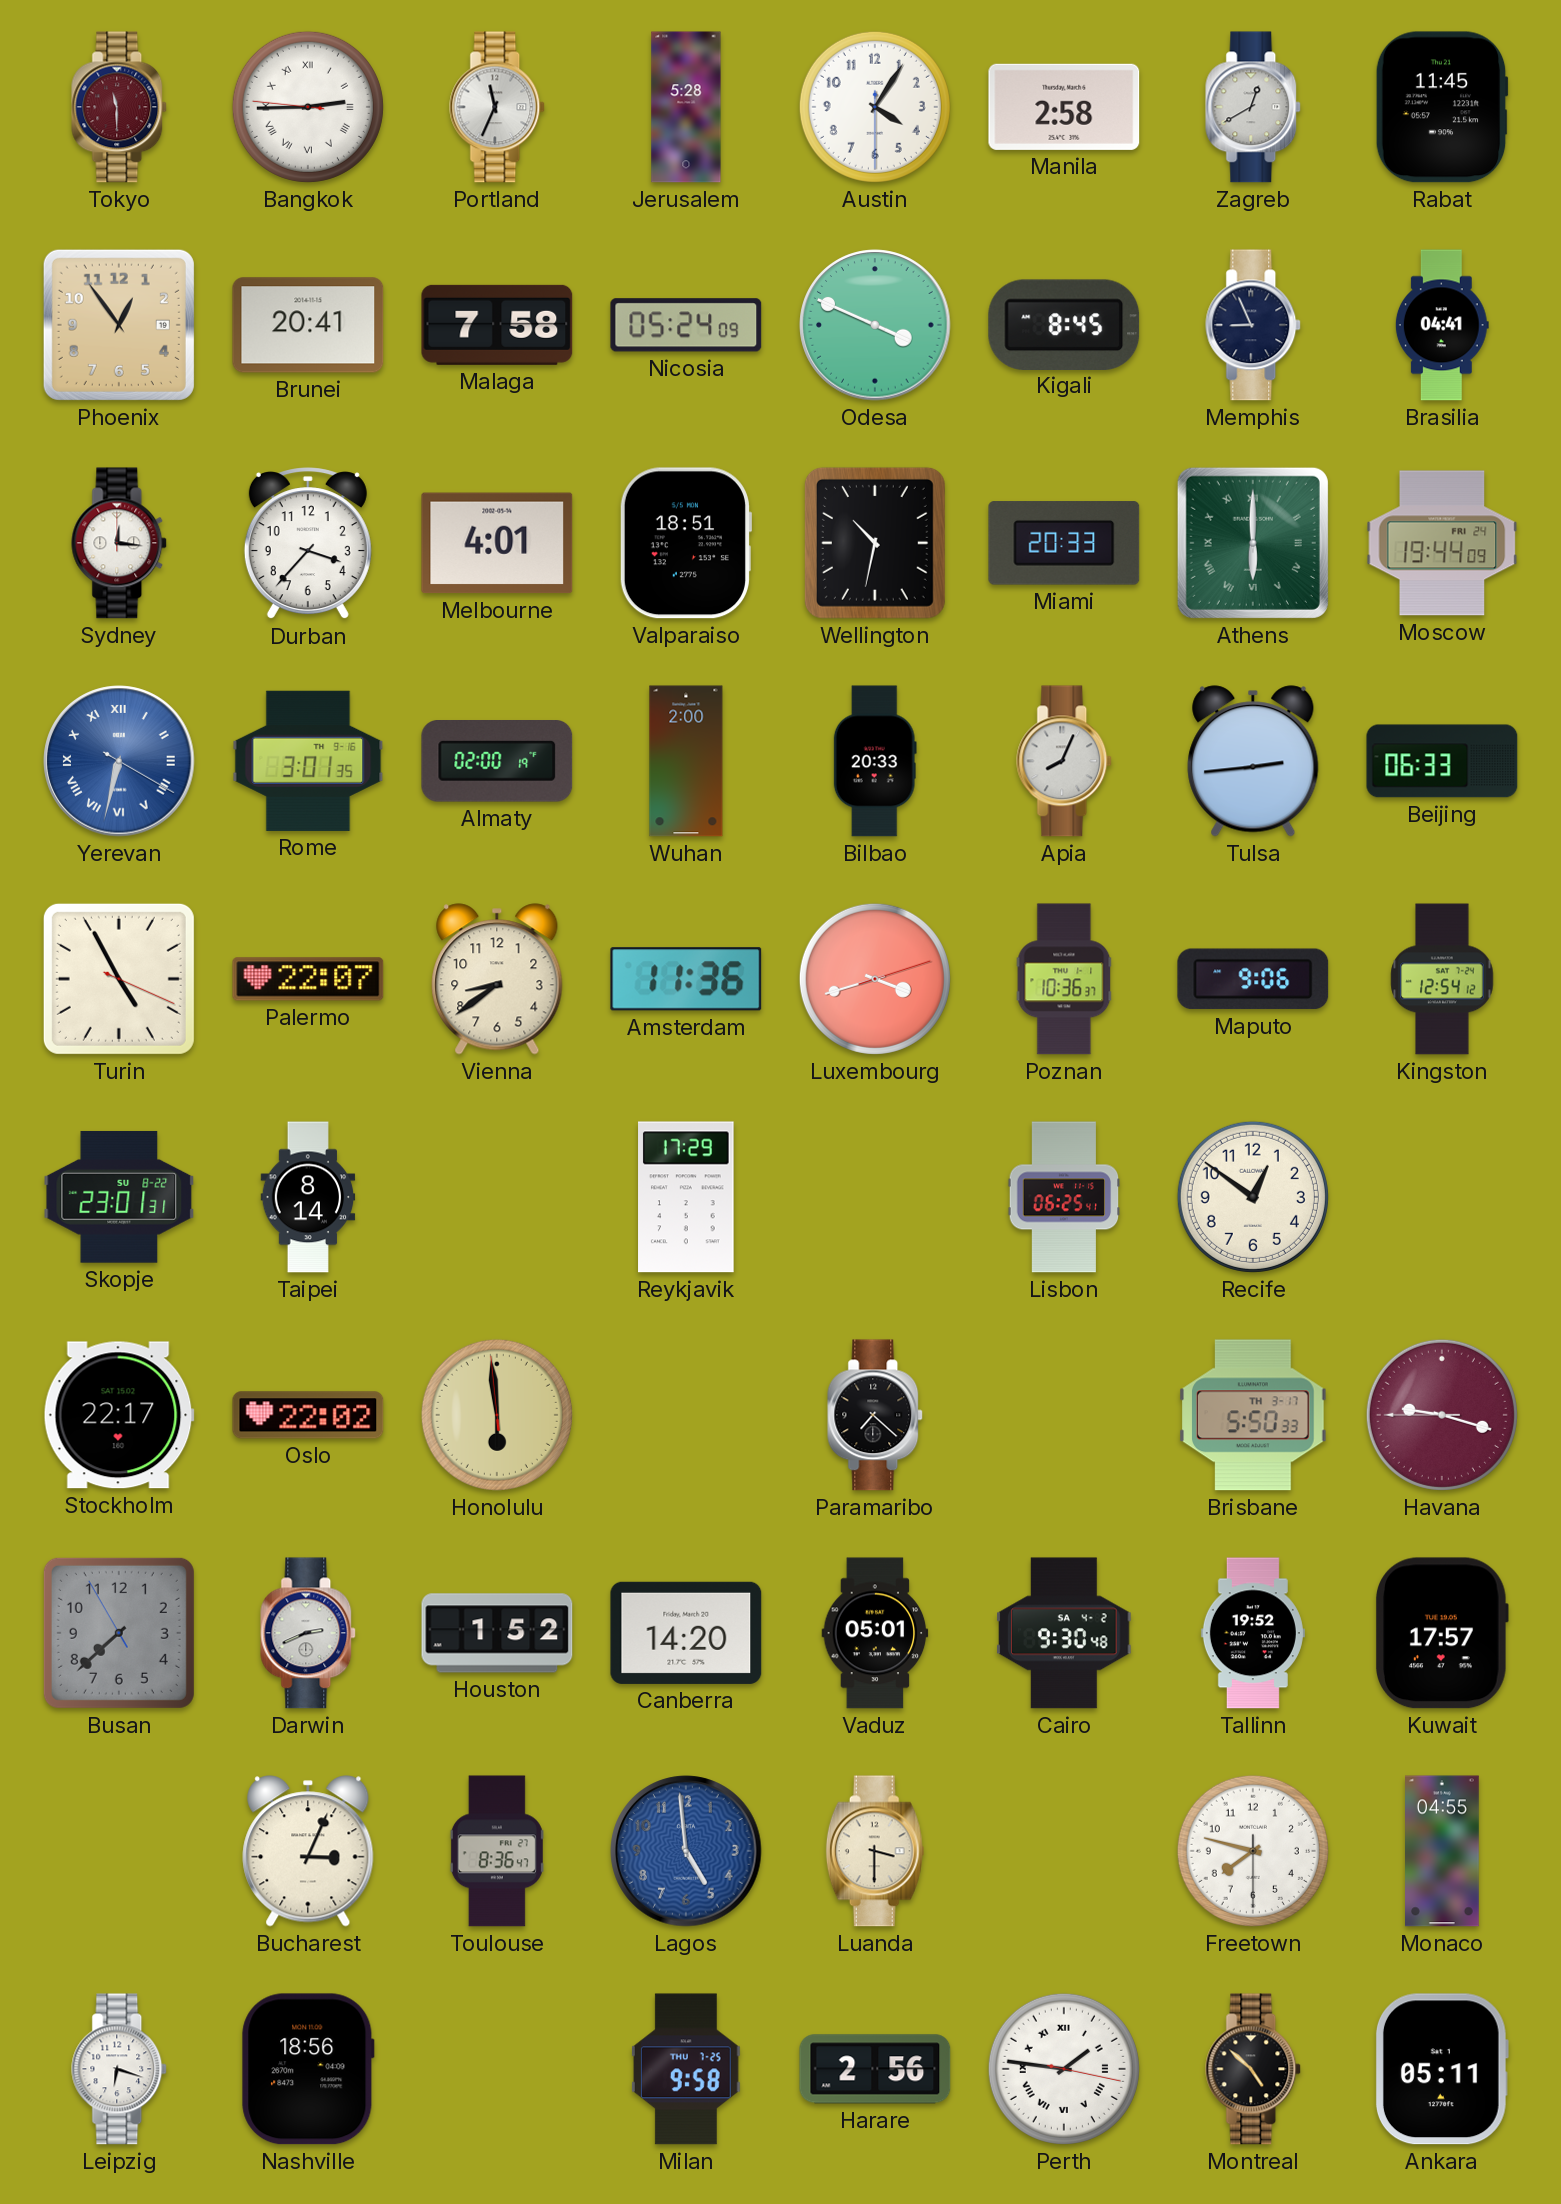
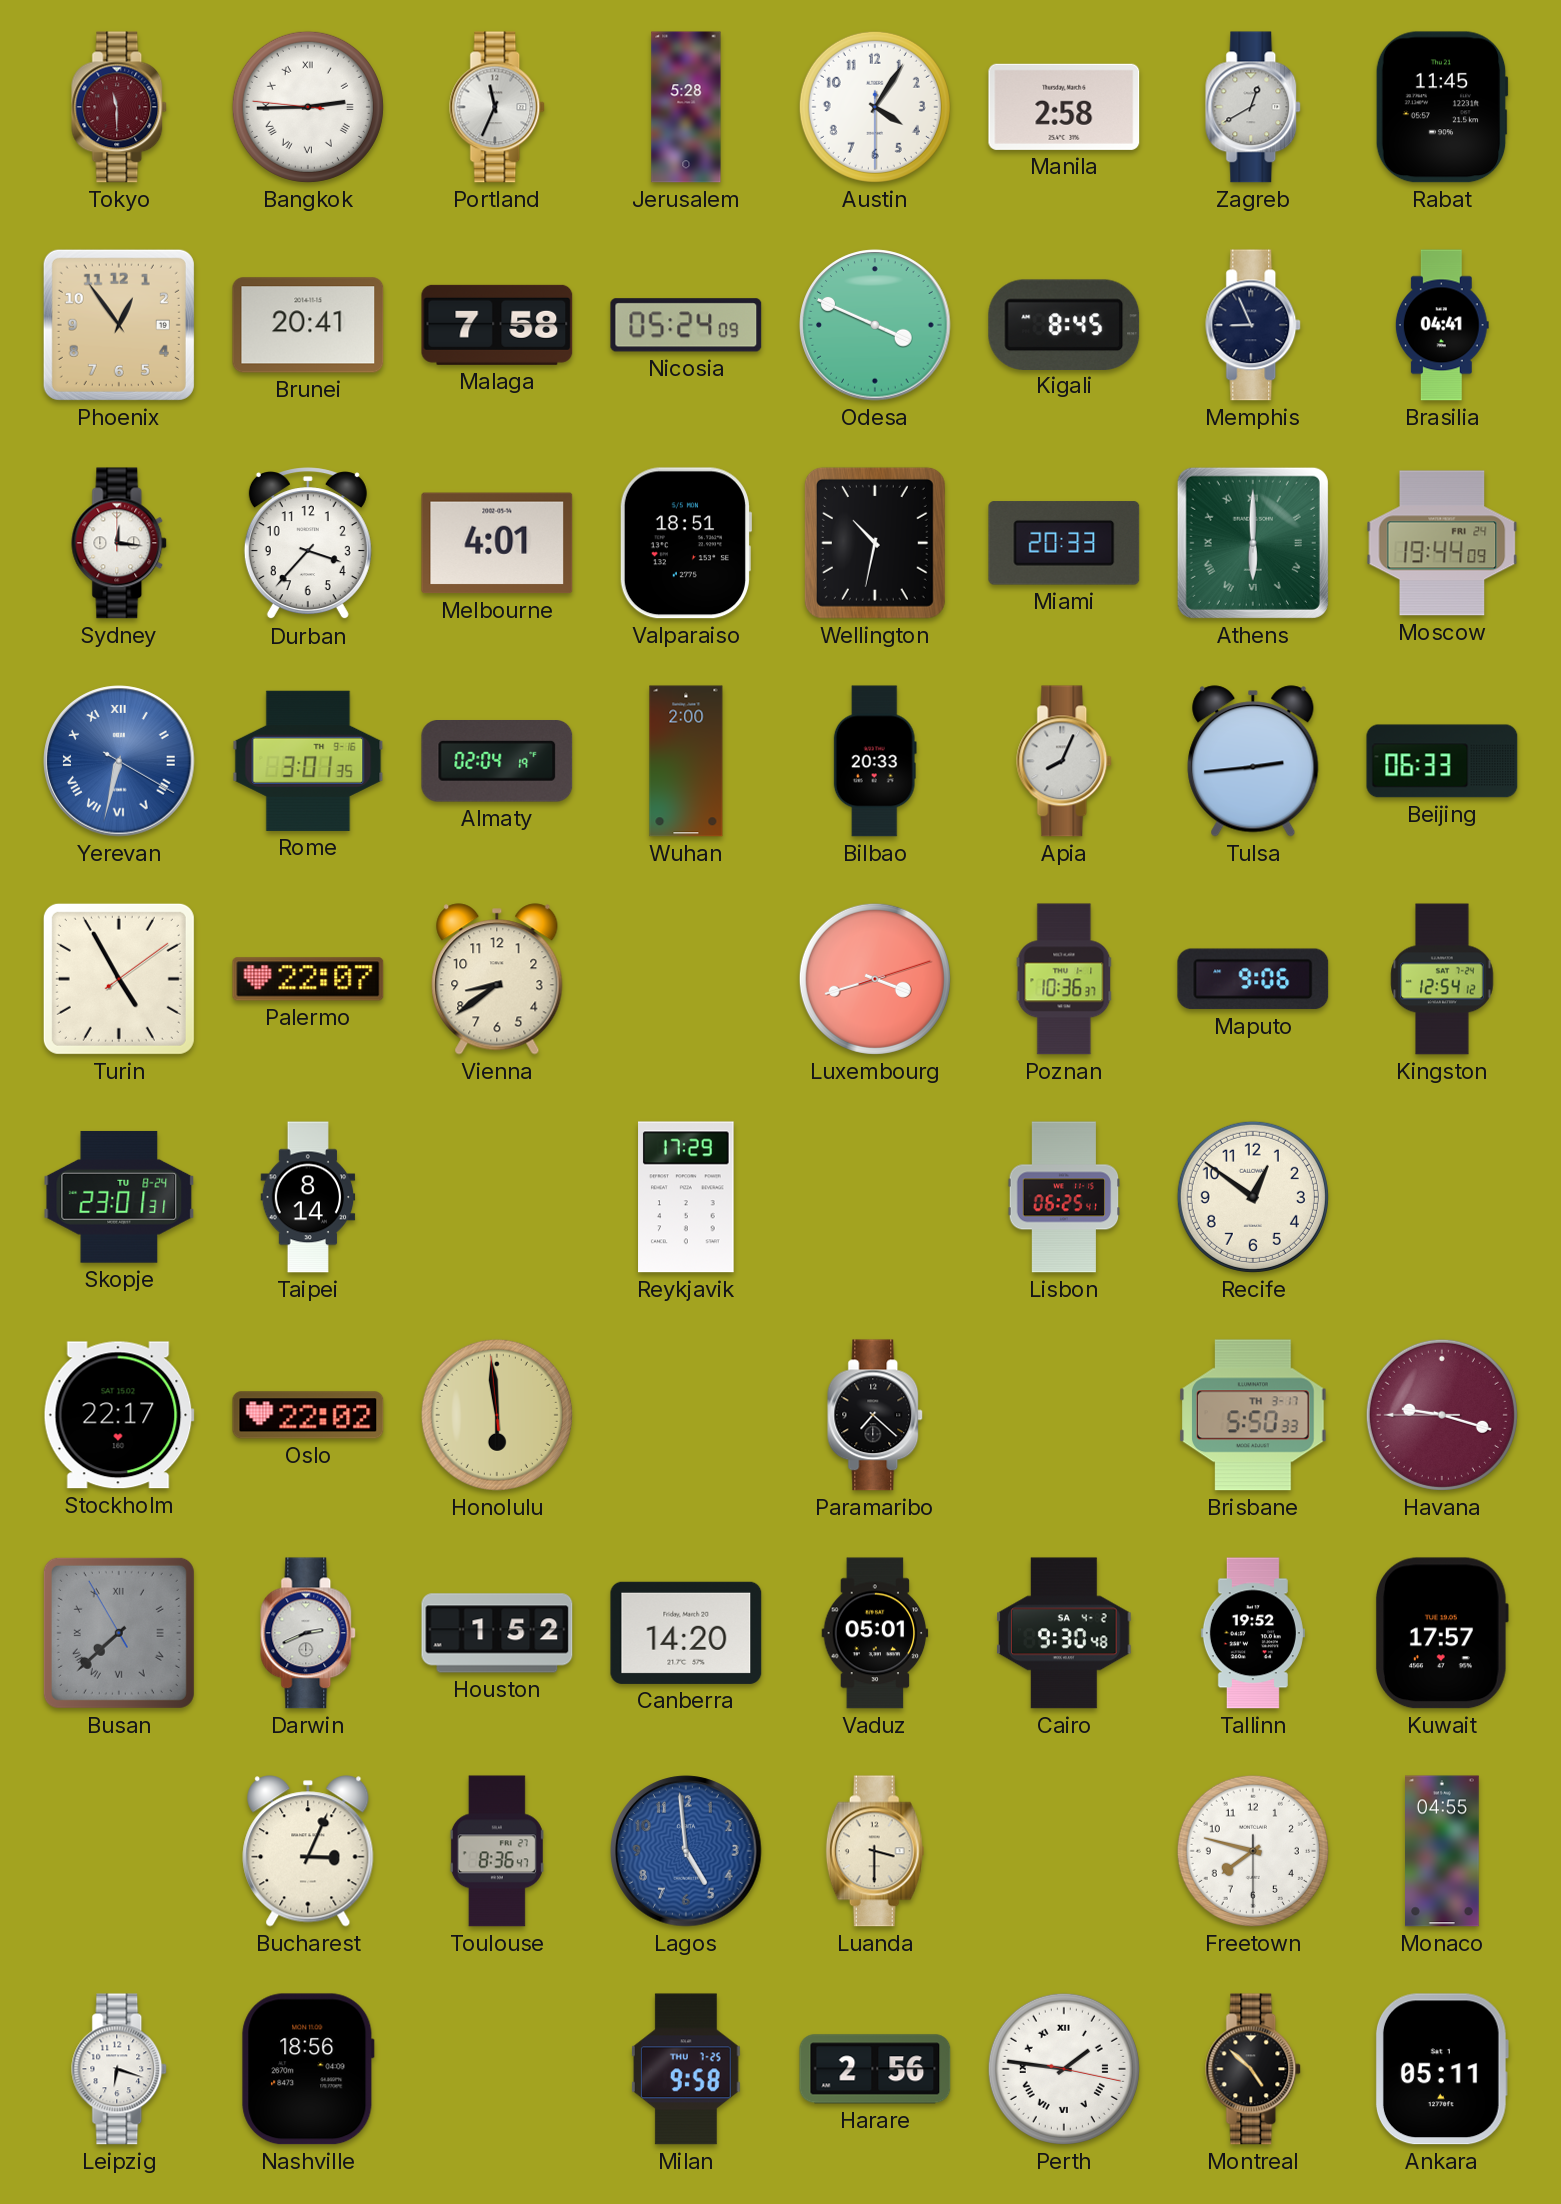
Almaty: 02:00 -> 02:04 (497, 762)
Turin: 4:55:19 -> 4:55:09 (119, 979)
Amsterdam: 11:36 -> none (686, 979)
Skopje date: SU 8-22 -> TU 8-24 (119, 1197)
Busan numerals: Arabic -> Roman (119, 1633)
